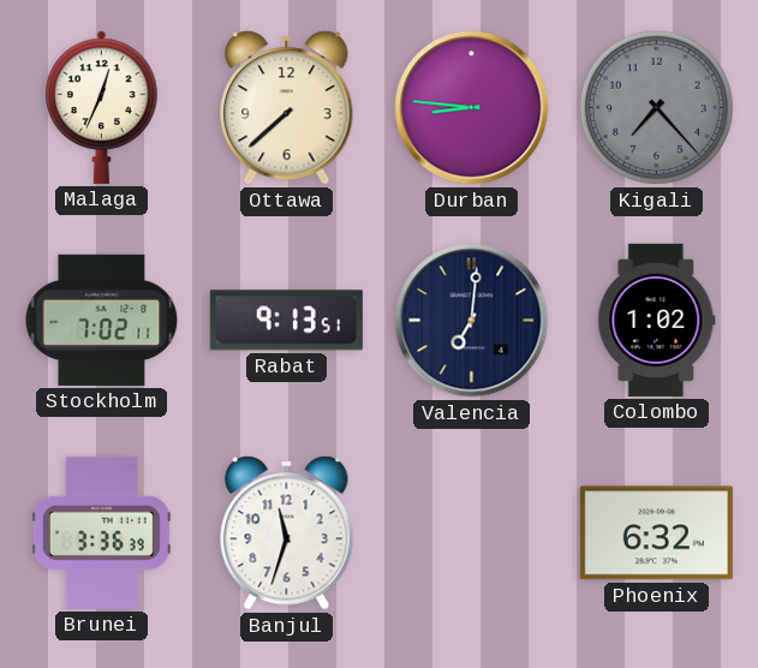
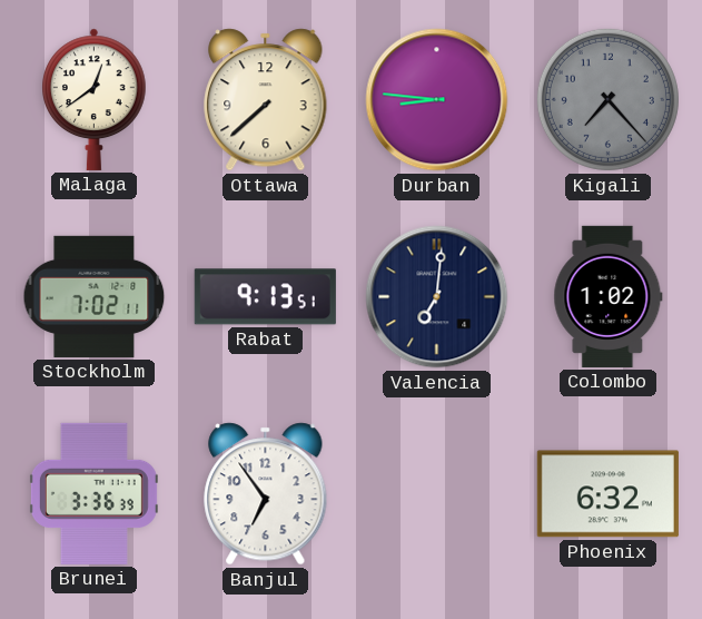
Malaga: 12:34 -> 12:39 (95, 99)
Banjul: 11:33 -> 6:54 (266, 494)
